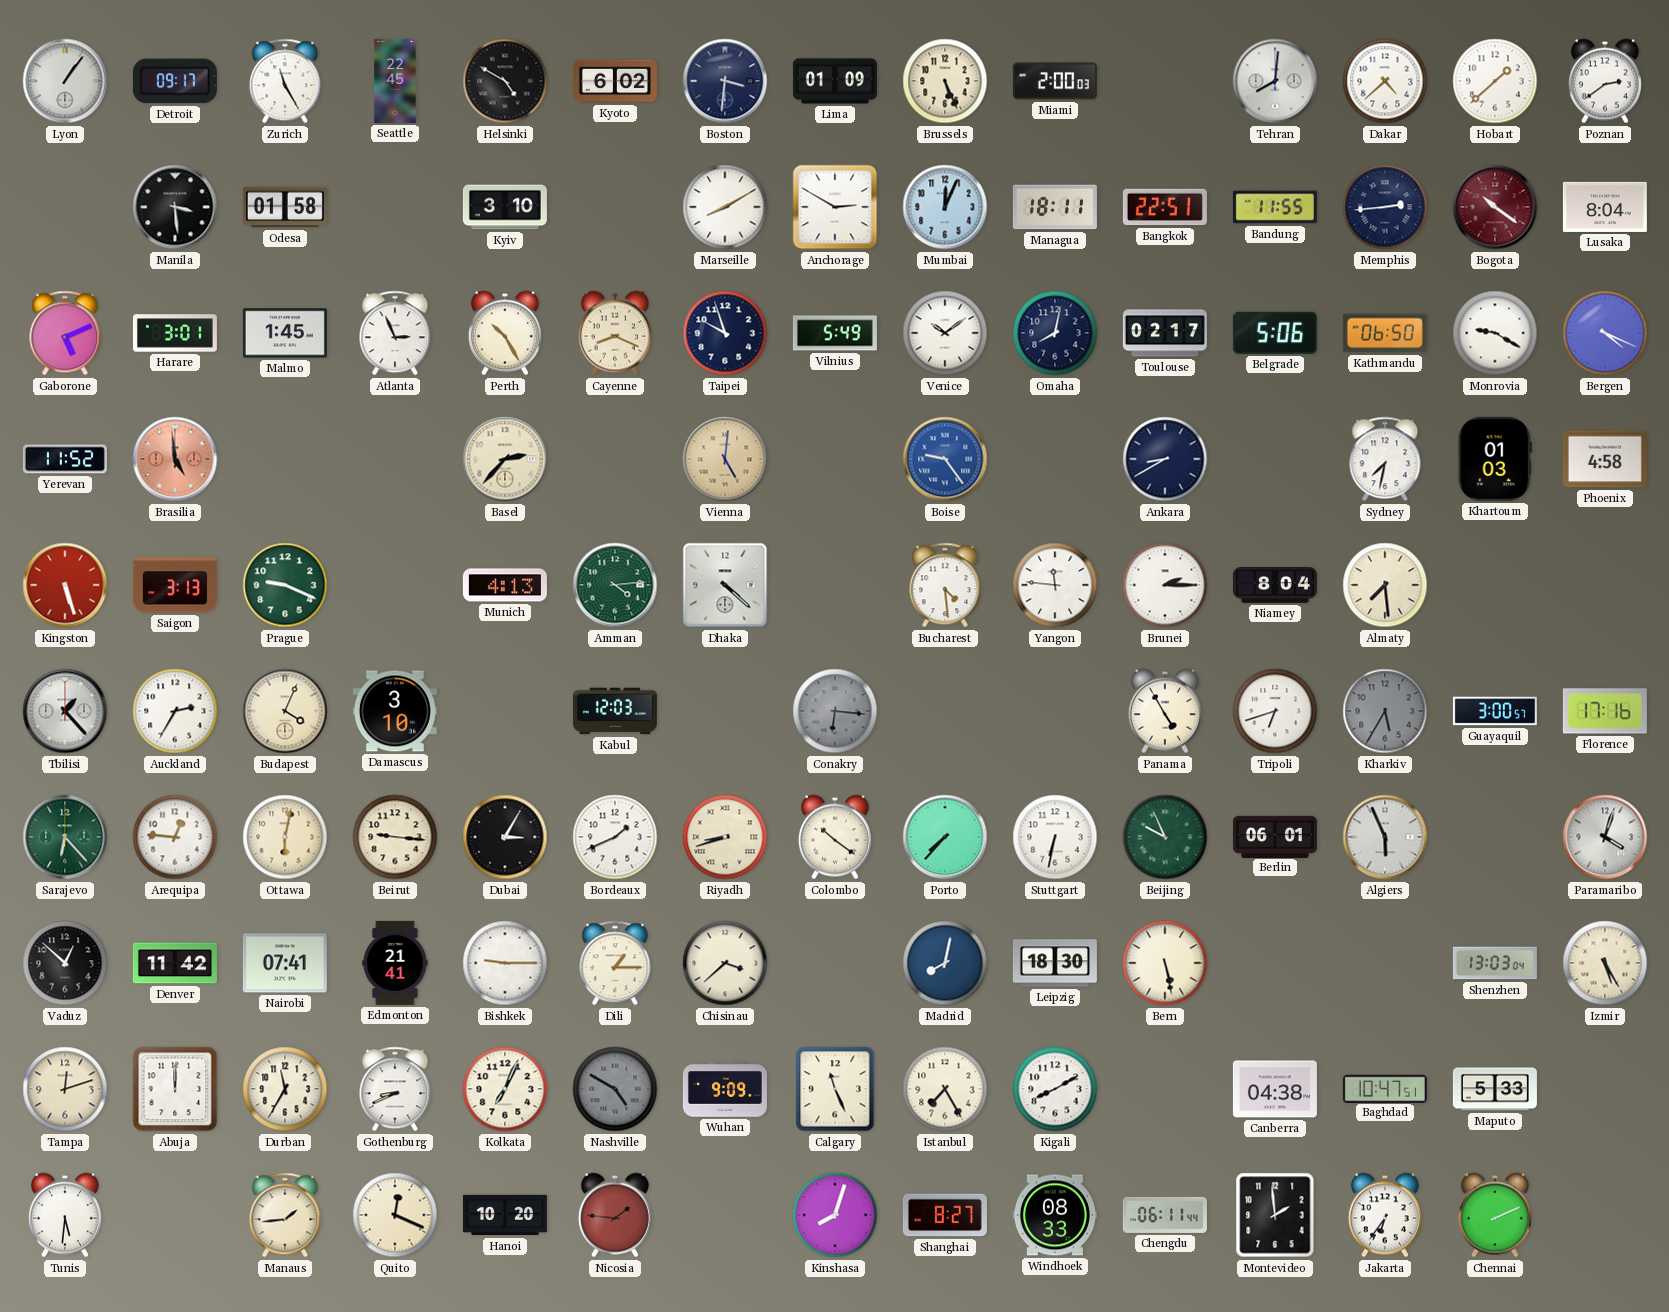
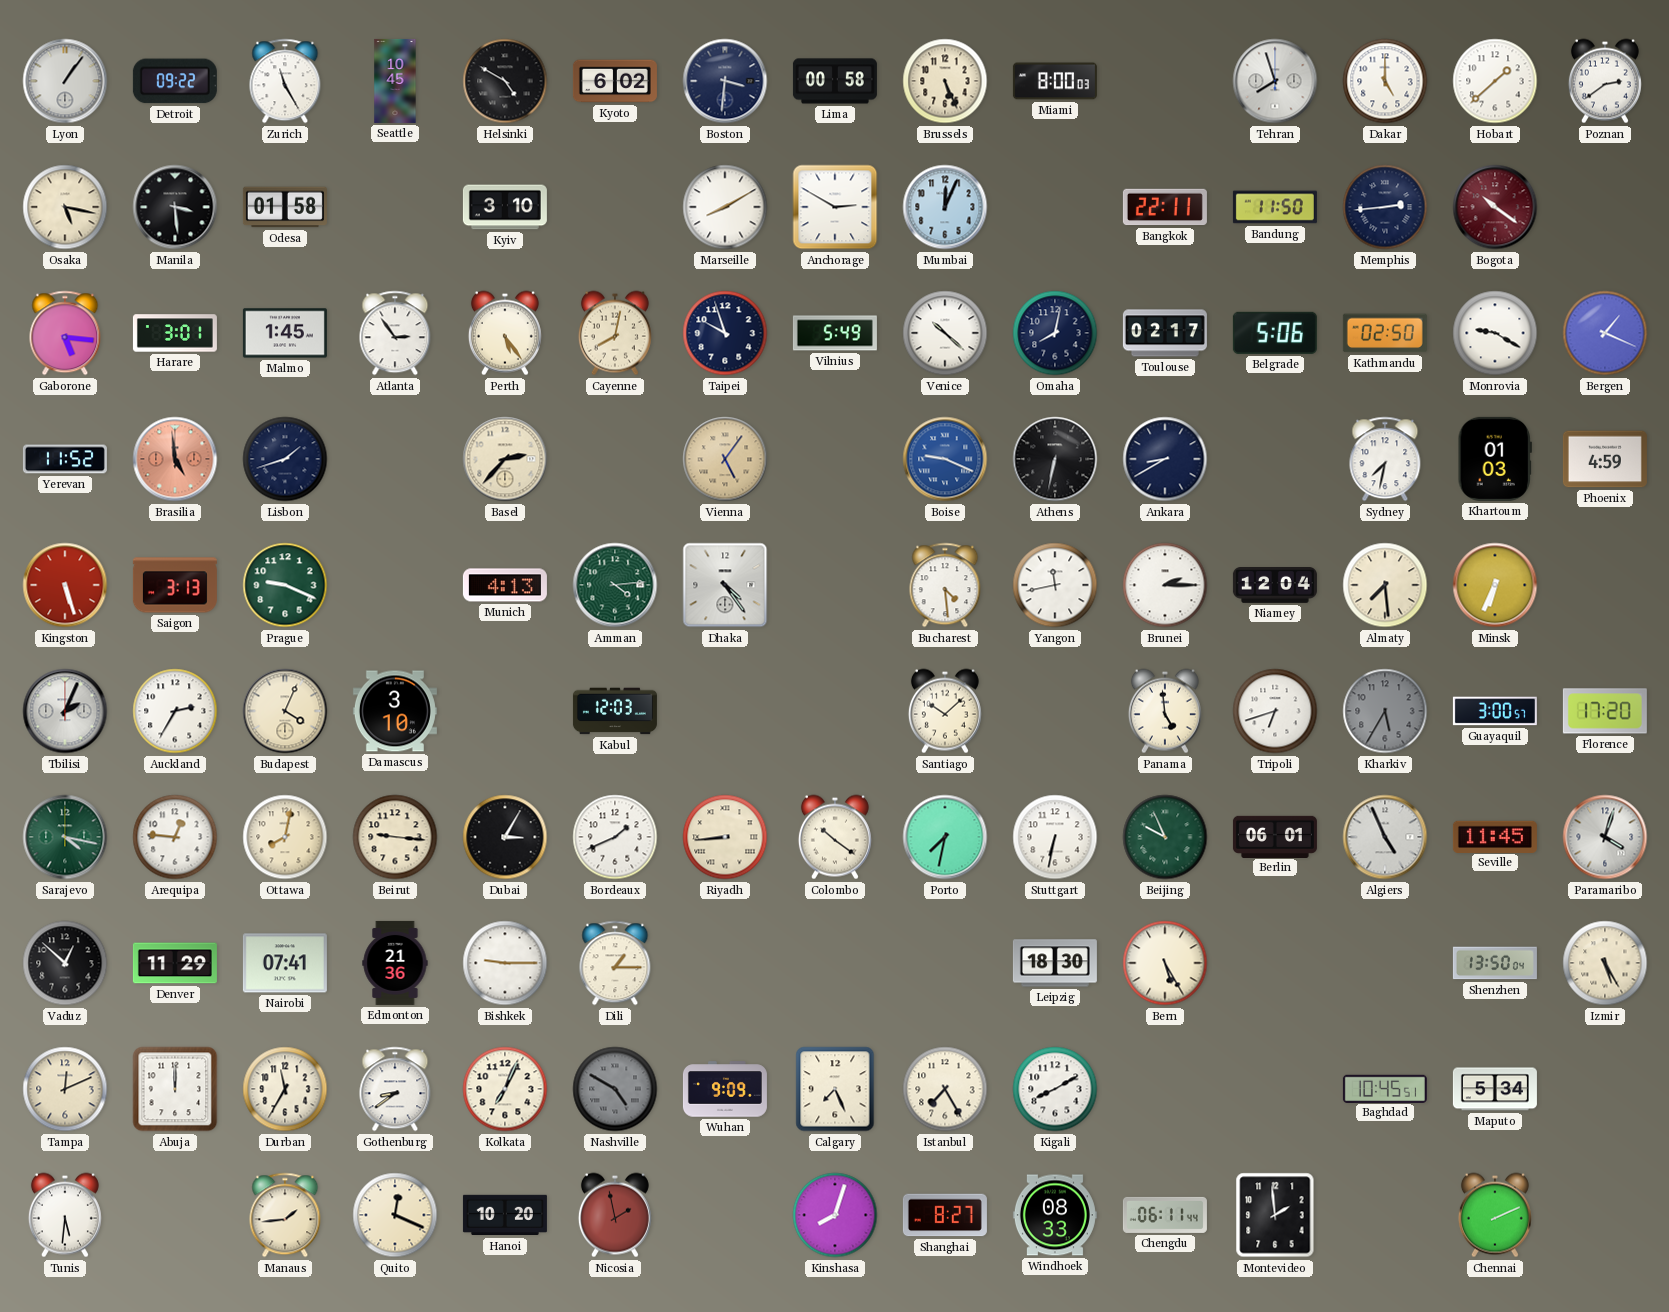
Detroit: 09:17 -> 09:22 (175, 81)
Seattle: 22:45 -> 10:45 (395, 81)
Lima: 01:09 -> 00:58 (835, 81)
Miami: 2:00 -> 8:00 (1055, 81)
Tehran: 8:01 -> 7:57 (1275, 81)
Dakar: 4:38 -> 5:00 (1385, 81)
Osaka: none -> 5:17 (65, 207)
Managua: 18:11 -> none (1055, 207)
Bangkok: 22:51 -> 22:11 (1165, 207)
Bandung: 11:55 -> 11:50 (1275, 207)
Lusaka: 8:04 -> none (1605, 207)
Gaborone: 5:11 -> 5:16 (65, 333)
Atlanta: 2:56 -> 2:54 (395, 333)
Perth: 10:25 -> 5:24 (505, 333)
Cayenne: 8:19 -> 8:02 (615, 333)
Venice: 10:09 -> 10:22 (945, 333)
Kathmandu: 06:50 -> 02:50 (1385, 333)
Bergen: 4:19 -> 1:19 (1605, 333)
Lisbon: none -> 1:42 (285, 459)
Vienna: 5:01 -> 5:06 (725, 459)
Boise: 9:24 -> 9:19 (945, 459)
Athens: none -> 6:32 (1055, 459)
Phoenix: 4:58 -> 4:59 (1605, 459)
Dhaka: 4:22 -> 4:24 (725, 585)
Yangon: 11:46 -> 11:43 (1055, 585)
Niamey: 8:04 -> 12:04 (1275, 586)
Minsk: none -> 6:34 (1495, 585)
Tbilisi: 1:23 -> 2:04 (65, 711)
Conakry: 6:16 -> none (835, 711)
Santiago: none -> 10:08 (945, 711)
Panama: 4:55 -> 4:59 (1165, 711)
Florence: 17:16 -> 17:20 (1605, 711)
Sarajevo: 6:23 -> 4:17 (65, 837)
Ottawa: 6:02 -> 8:02 (285, 837)
Riyadh: 8:42 -> 8:44 (725, 837)
Porto: 7:37 -> 7:32 (945, 837)
Algiers: 5:56 -> 4:56 (1385, 837)
Seville: none -> 11:45 (1495, 836)
Denver: 11:42 -> 11:29 (175, 963)
Edmonton: 21:41 -> 21:36 (395, 963)
Chisinau: 3:38 -> none (725, 963)
Madrid: 8:02 -> none (945, 963)
Bern: 5:28 -> 5:25 (1165, 963)
Shenzhen: 13:03 -> 13:50 (1495, 963)
Tampa: 12:12 -> 12:11 (65, 1089)
Gothenburg: 8:41 -> 8:39 (395, 1089)
Calgary: 11:26 -> 7:26 (835, 1089)
Canberra: 04:38 -> none (1275, 1089)
Baghdad: 10:47 -> 10:45 (1385, 1088)
Maputo: 5:33 -> 5:34 (1495, 1089)
Nicosia: 1:46 -> 1:58 (615, 1215)
Jakarta: 6:36 -> none (1385, 1215)
